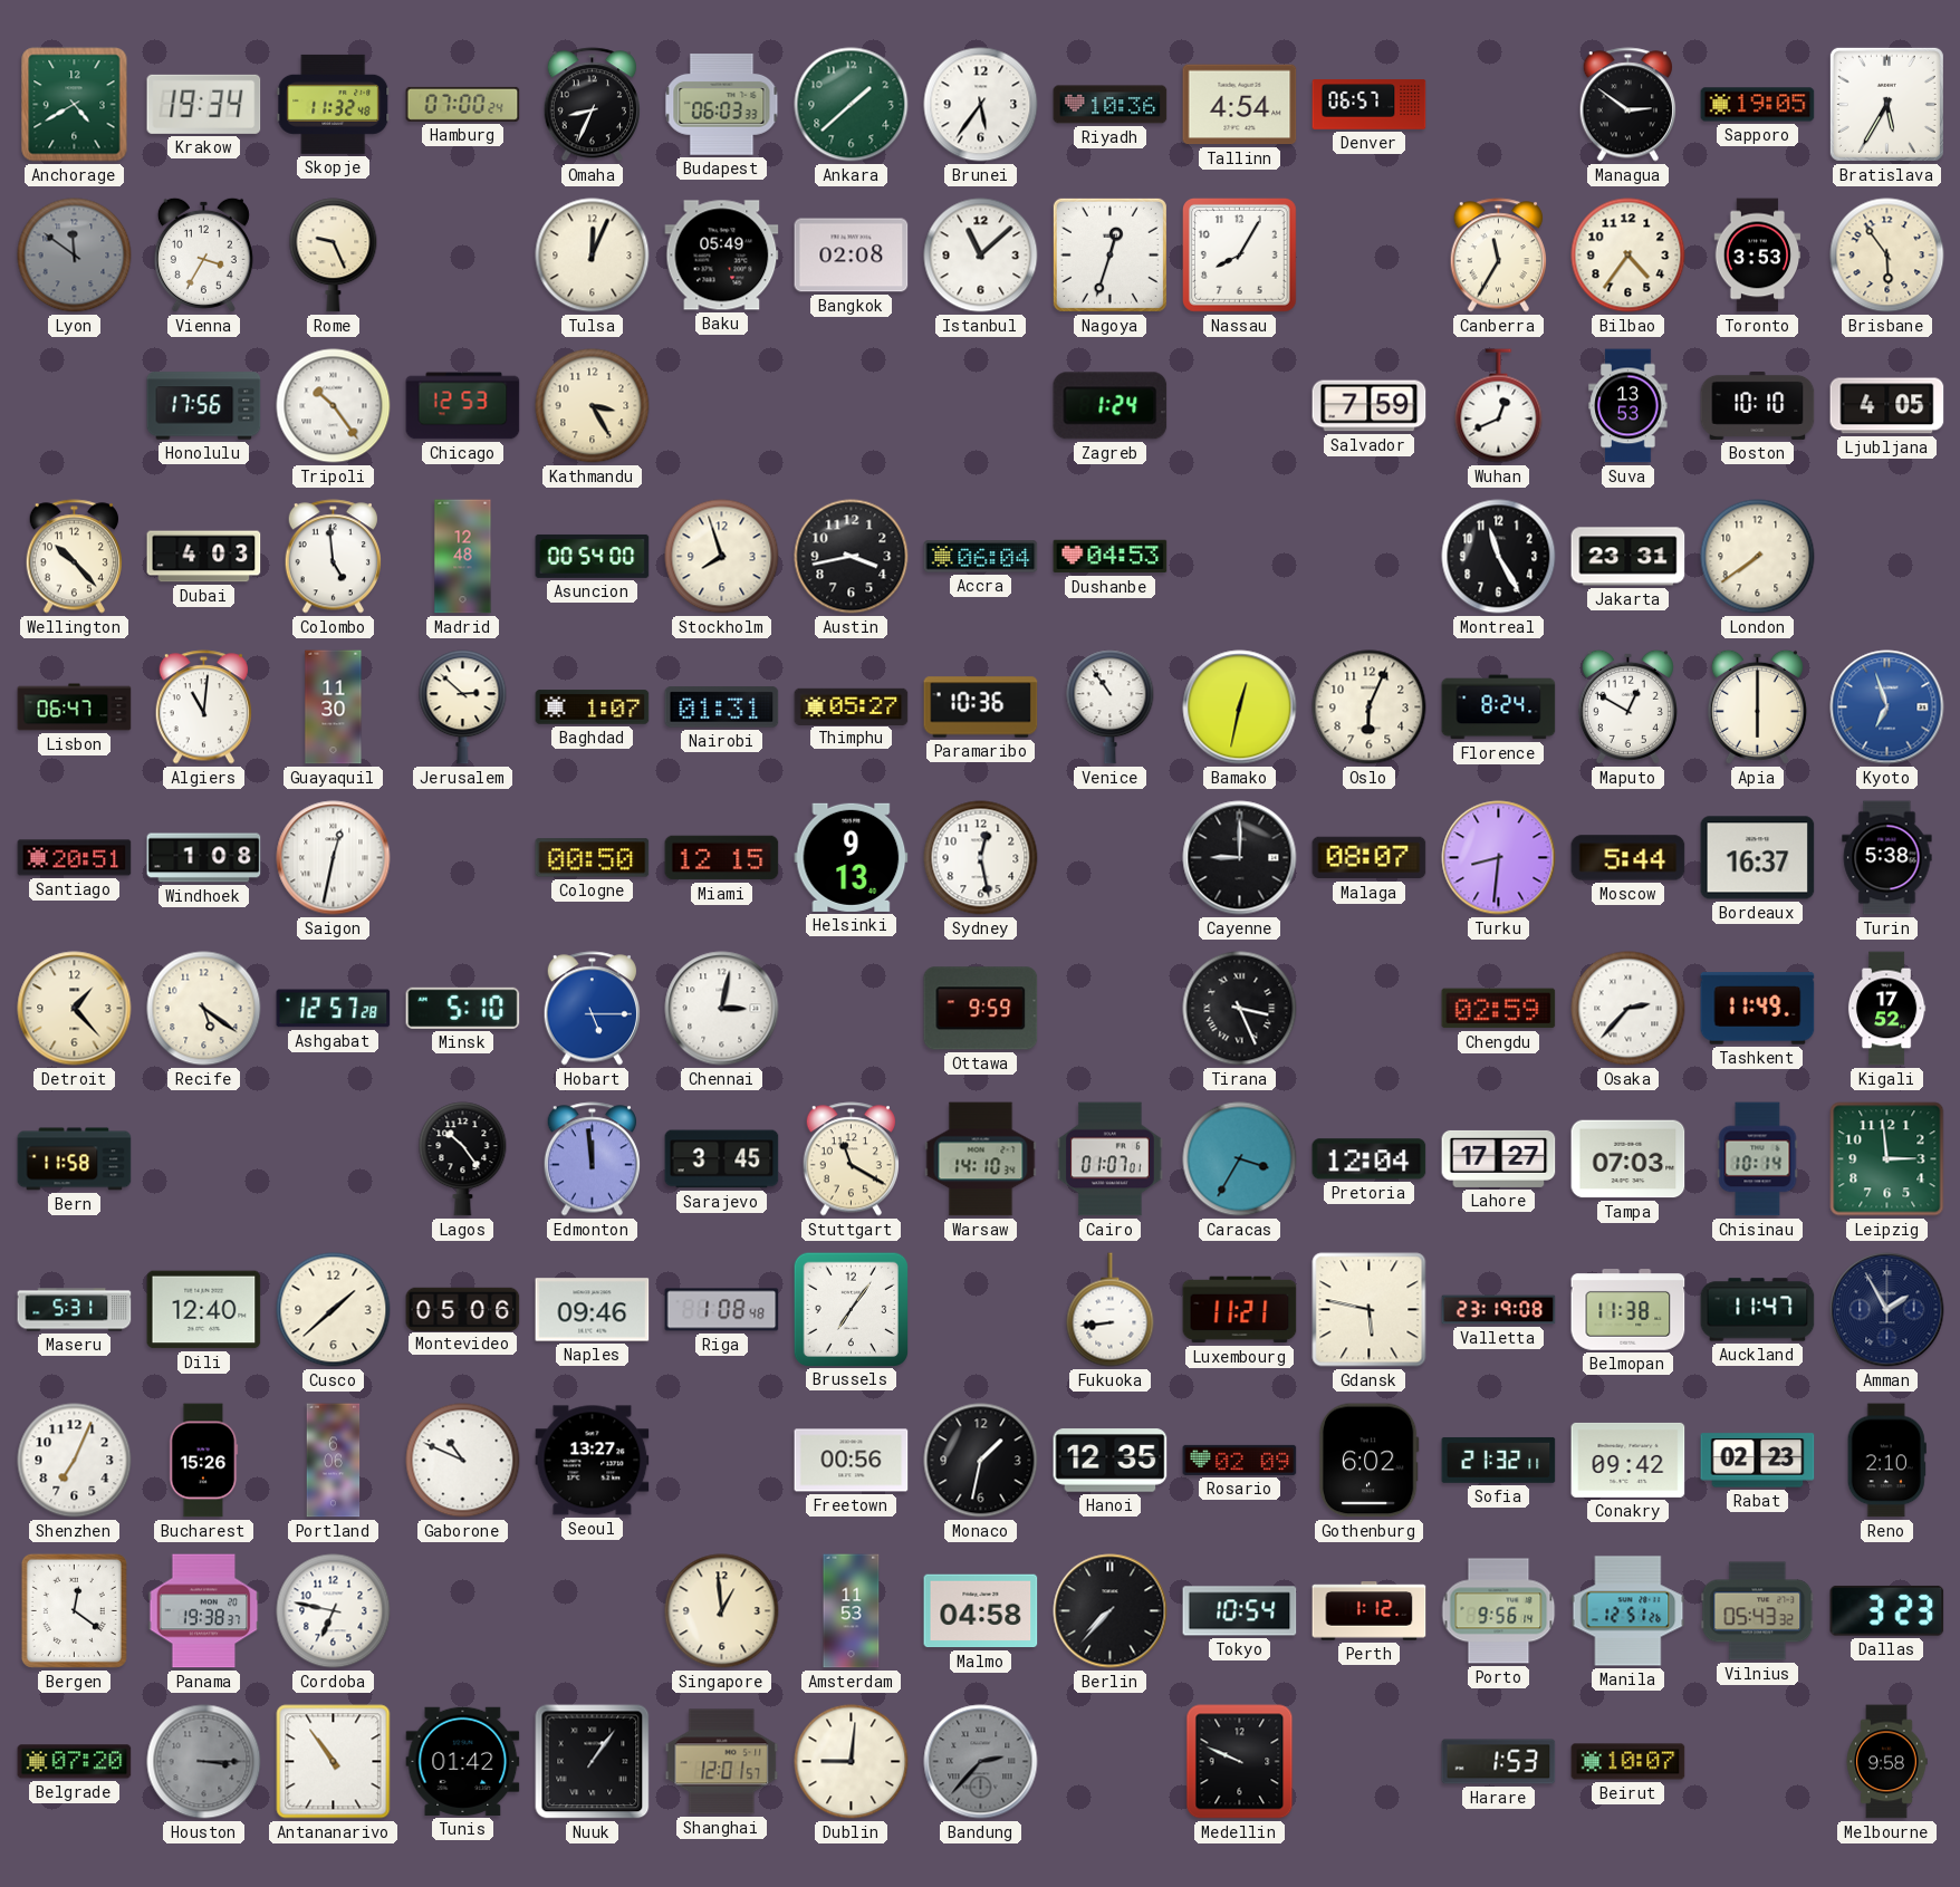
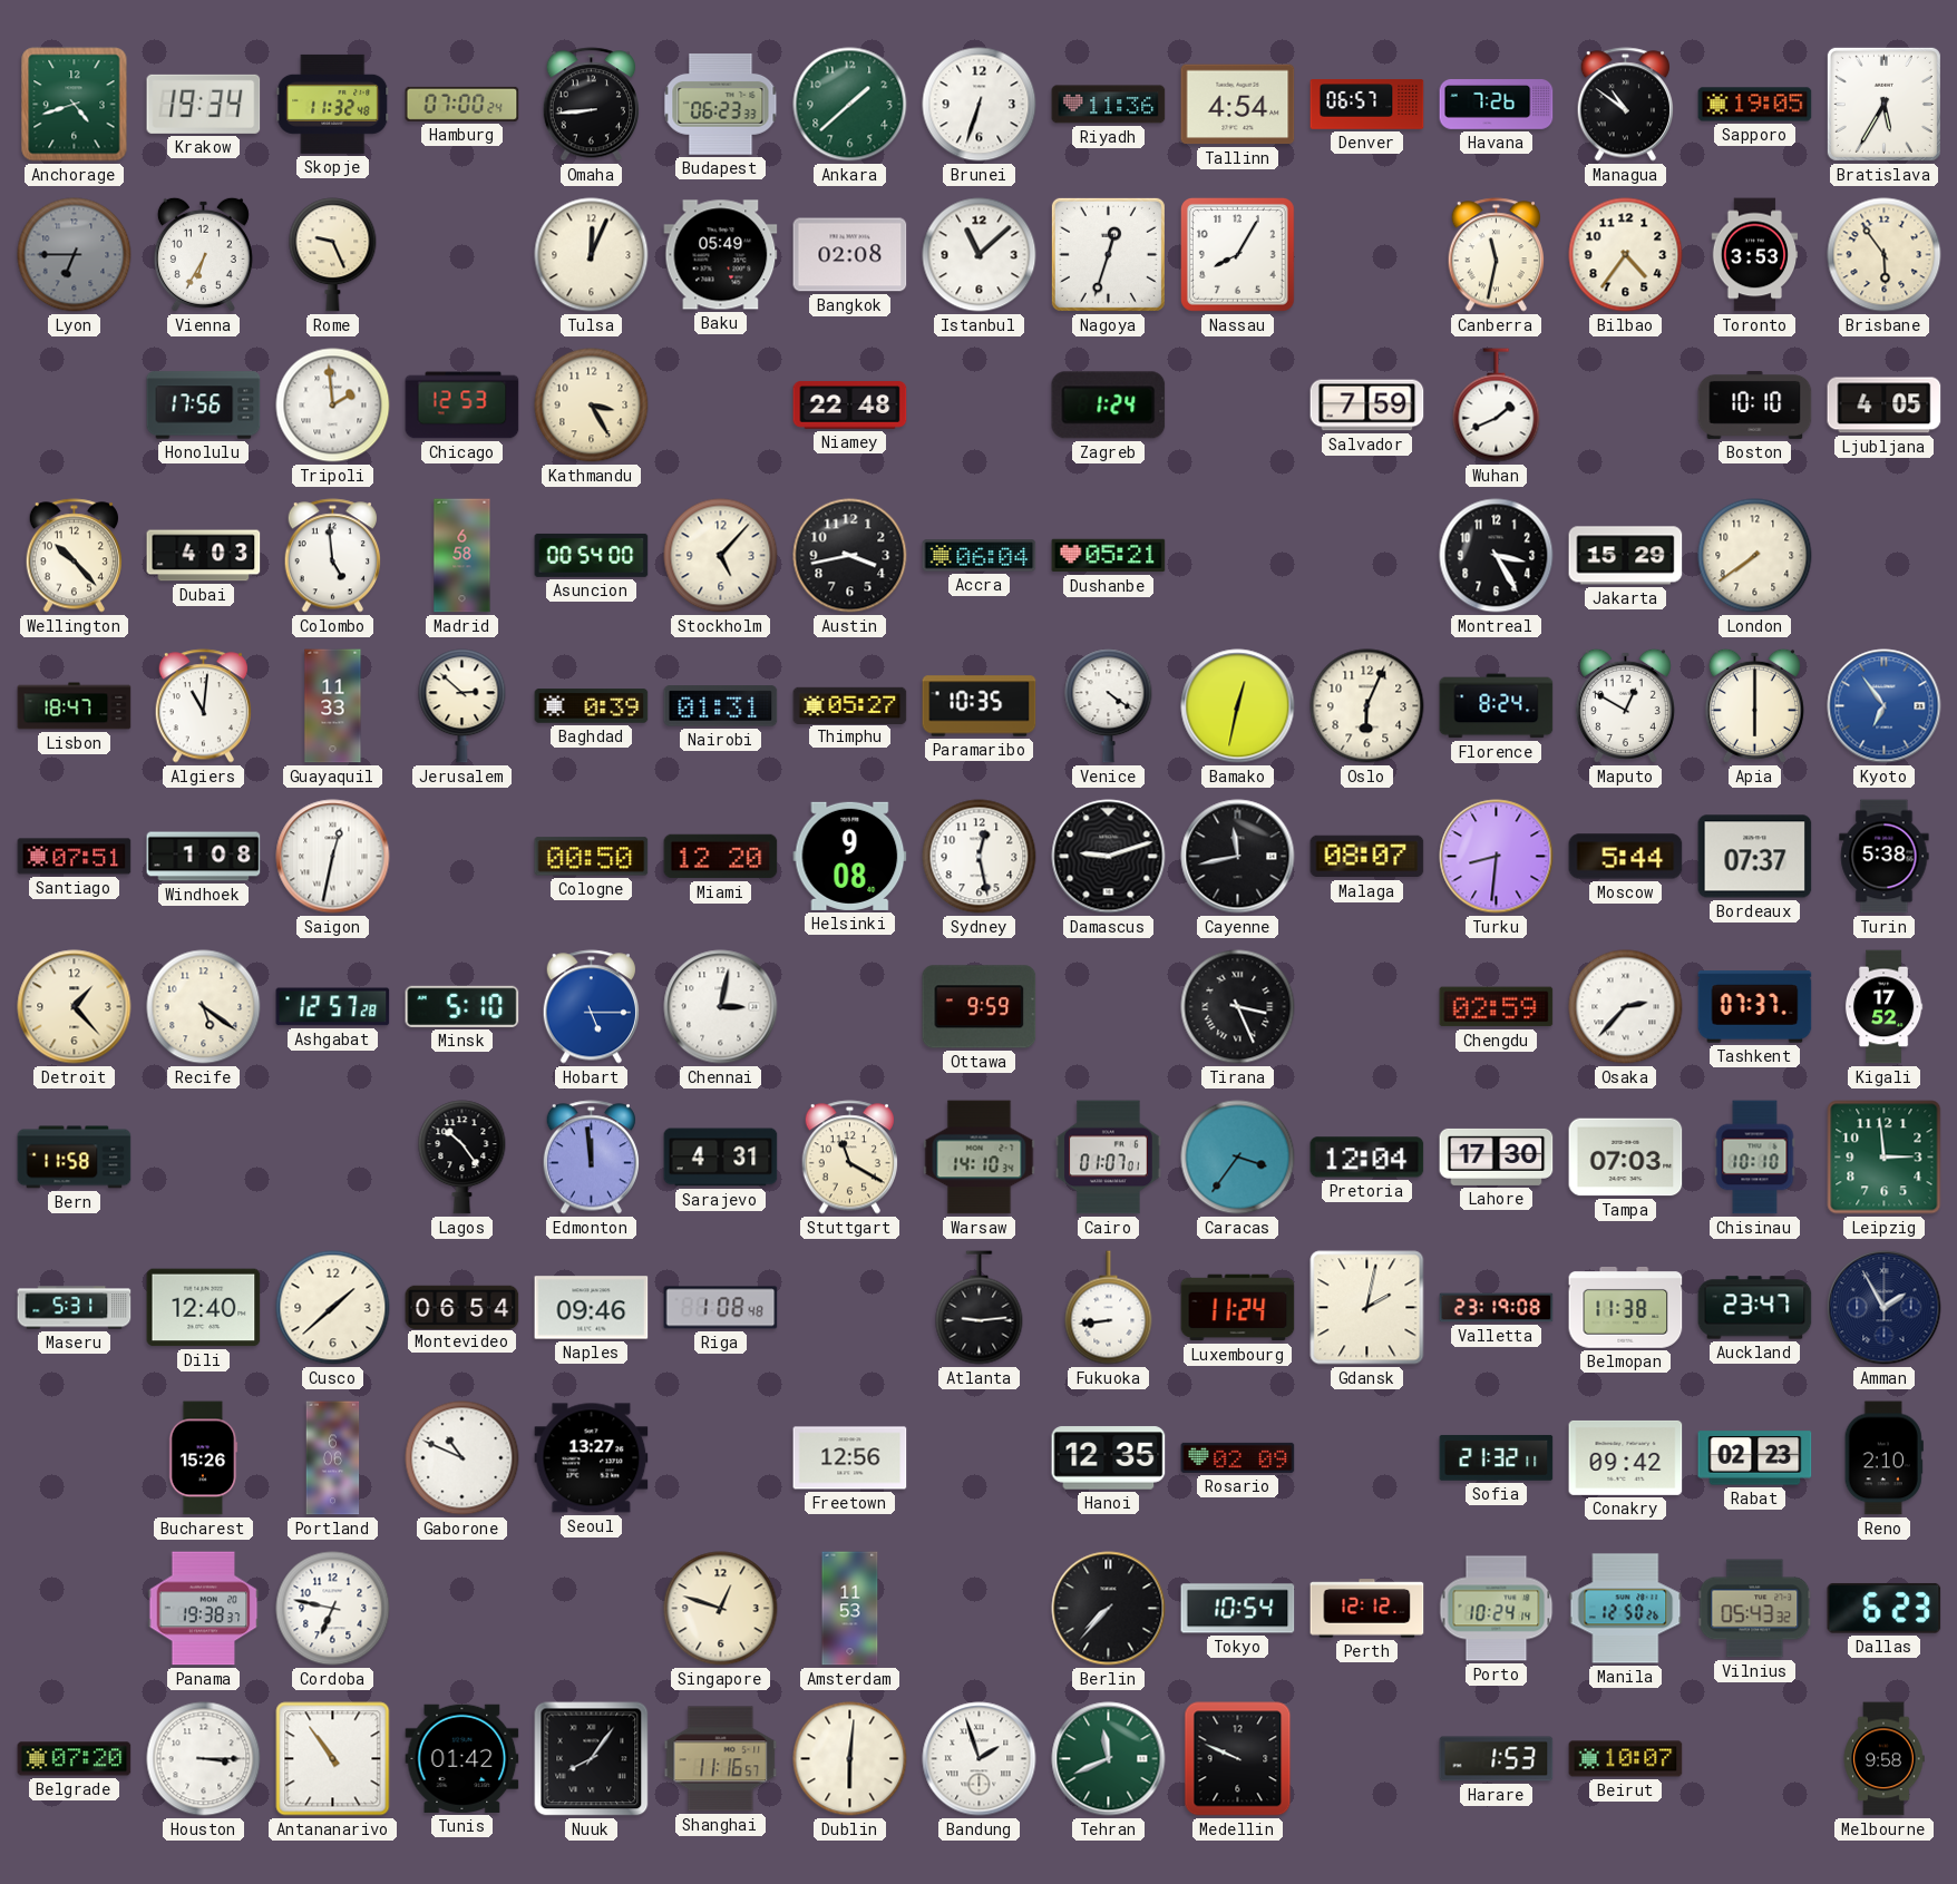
Anchorage: 4:40 -> 4:42 (75, 105)
Omaha: 8:34 -> 8:44 (591, 105)
Budapest: 06:03 -> 06:23 (721, 105)
Brunei: 5:36 -> 6:33 (980, 105)
Riyadh: 10:36 -> 11:36 (1109, 105)
Havana: none -> 7:26 (1497, 105)
Managua: 2:51 -> 10:51 (1625, 105)
Lyon: 11:51 -> 6:45 (75, 255)
Vienna: 3:35 -> 6:35 (203, 254)
Canberra: 11:35 -> 11:32 (1496, 255)
Tripoli: 10:24 -> 1:59 (333, 406)
Niamey: none -> 22:48 (850, 406)
Wuhan: 12:41 -> 1:41 (1497, 406)
Suva: 13:53 -> none (1628, 406)
Madrid: 12:48 -> 6:58 (463, 556)
Stockholm: 7:57 -> 5:07 (721, 556)
Dushanbe: 04:53 -> 05:21 (1109, 556)
Montreal: 11:25 -> 3:25 (1497, 556)
Jakarta: 23:31 -> 15:29 (1626, 556)
Lisbon: 06:47 -> 18:47 (75, 706)
Guayaquil: 11:30 -> 11:33 (333, 706)
Baghdad: 1:07 -> 0:39 (592, 706)
Paramaribo: 10:36 -> 10:35 (980, 706)
Venice: 10:54 -> 4:21 (1109, 706)
Kyoto: 6:57 -> 6:54 (1885, 706)
Santiago: 20:51 -> 07:51 (75, 857)
Miami: 12:15 -> 12:20 (721, 857)
Helsinki: 9:13 -> 9:08 (850, 856)
Damascus: none -> 9:12 (1109, 857)
Cayenne: 9:00 -> 11:43 (1238, 857)
Bordeaux: 16:37 -> 07:37 (1755, 857)
Tashkent: 11:49 -> 07:37 (1755, 1007)
Sarajevo: 3:45 -> 4:31 (721, 1158)
Caracas: 3:35 -> 3:36 (1238, 1158)
Lahore: 17:27 -> 17:30 (1497, 1156)
Chisinau: 10:14 -> 10:10 (1755, 1158)
Montevideo: 05:06 -> 06:54 (463, 1307)
Brussels: 7:06 -> none (851, 1309)
Atlanta: none -> 9:14 (980, 1308)
Luxembourg: 11:21 -> 11:24 (1238, 1308)
Gdansk: 5:47 -> 2:02 (1367, 1308)
Auckland: 11:47 -> 23:47 (1755, 1308)
Shenzhen: 7:04 -> none (75, 1461)
Freetown: 00:56 -> 12:56 (850, 1458)
Monaco: 1:32 -> none (981, 1461)
Gothenburg: 6:02 -> none (1368, 1461)
Bergen: 12:21 -> none (74, 1610)
Singapore: 12:59 -> 12:48 (721, 1609)
Malmo: 04:58 -> none (981, 1611)
Perth: 1:12 -> 12:12 (1367, 1609)
Porto: 9:56 -> 10:24 (1497, 1609)
Manila: 12:51 -> 12:50 (1626, 1609)
Dallas: 3:23 -> 6:23 (1885, 1608)
Houston dial: grey -> white (204, 1759)
Nuuk: 1:06 -> 8:06 (592, 1759)
Shanghai: 12:01 -> 11:16 (721, 1759)
Dublin: 9:01 -> 6:01 (850, 1759)
Bandung: 2:37 -> 1:57 (980, 1759)
Bandung dial: grey -> white (980, 1759)
Tehran: none -> 11:41 (1109, 1759)
